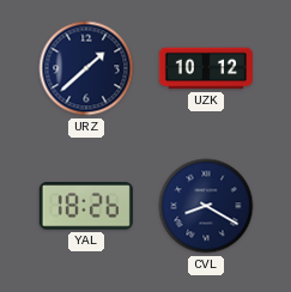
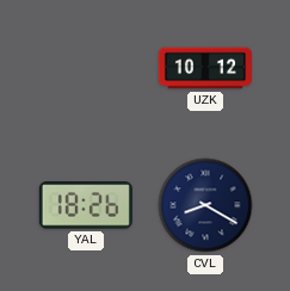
URZ: 1:38 -> none (86, 68)
